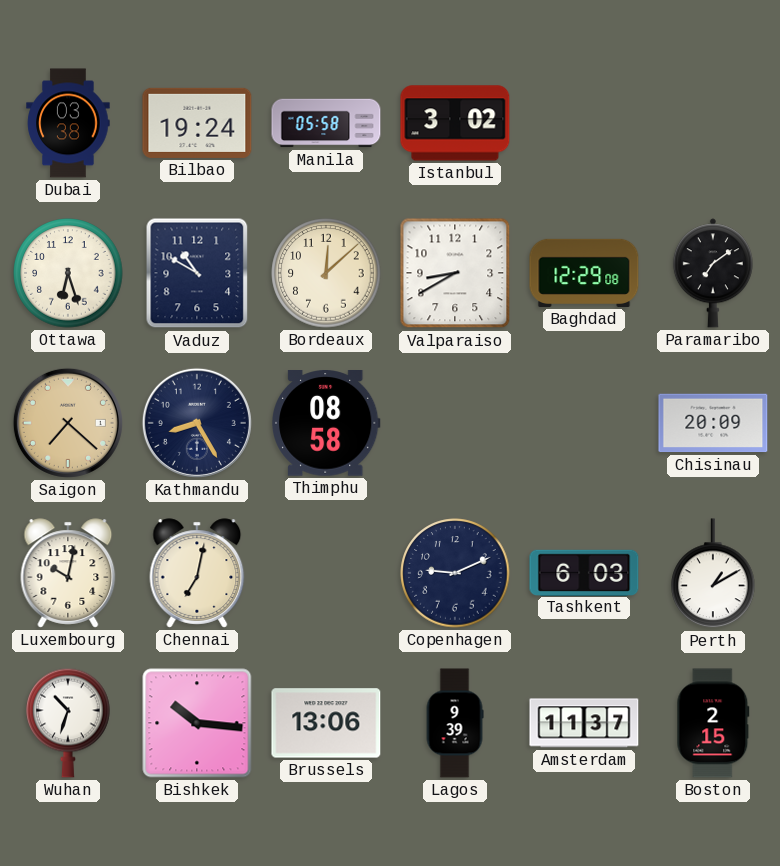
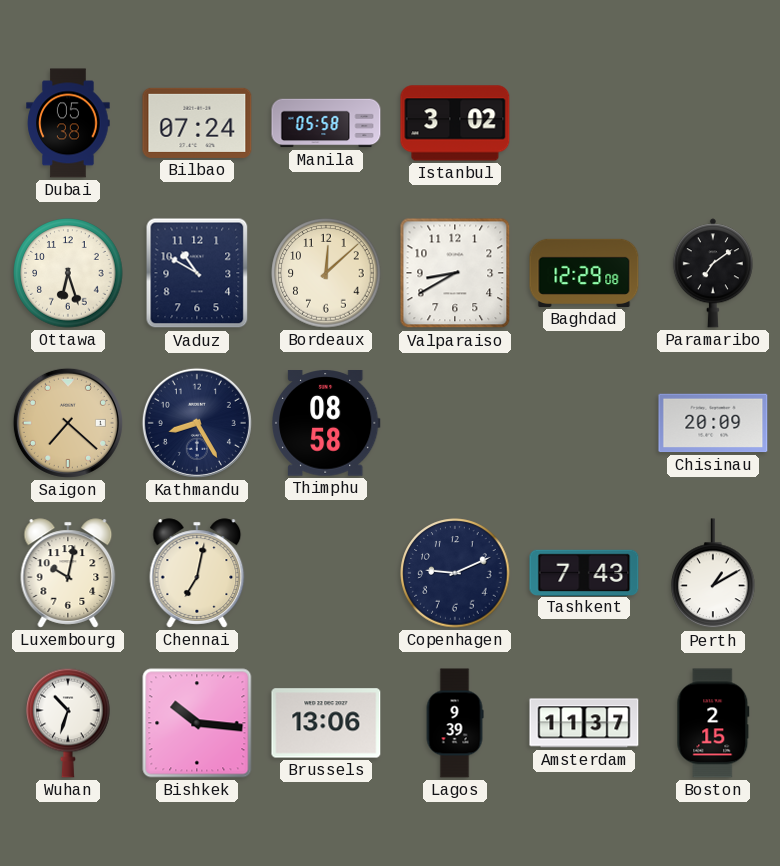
Dubai: 03:38 -> 05:38 (68, 123)
Bilbao: 19:24 -> 07:24 (197, 123)
Tashkent: 6:03 -> 7:43 (584, 572)
